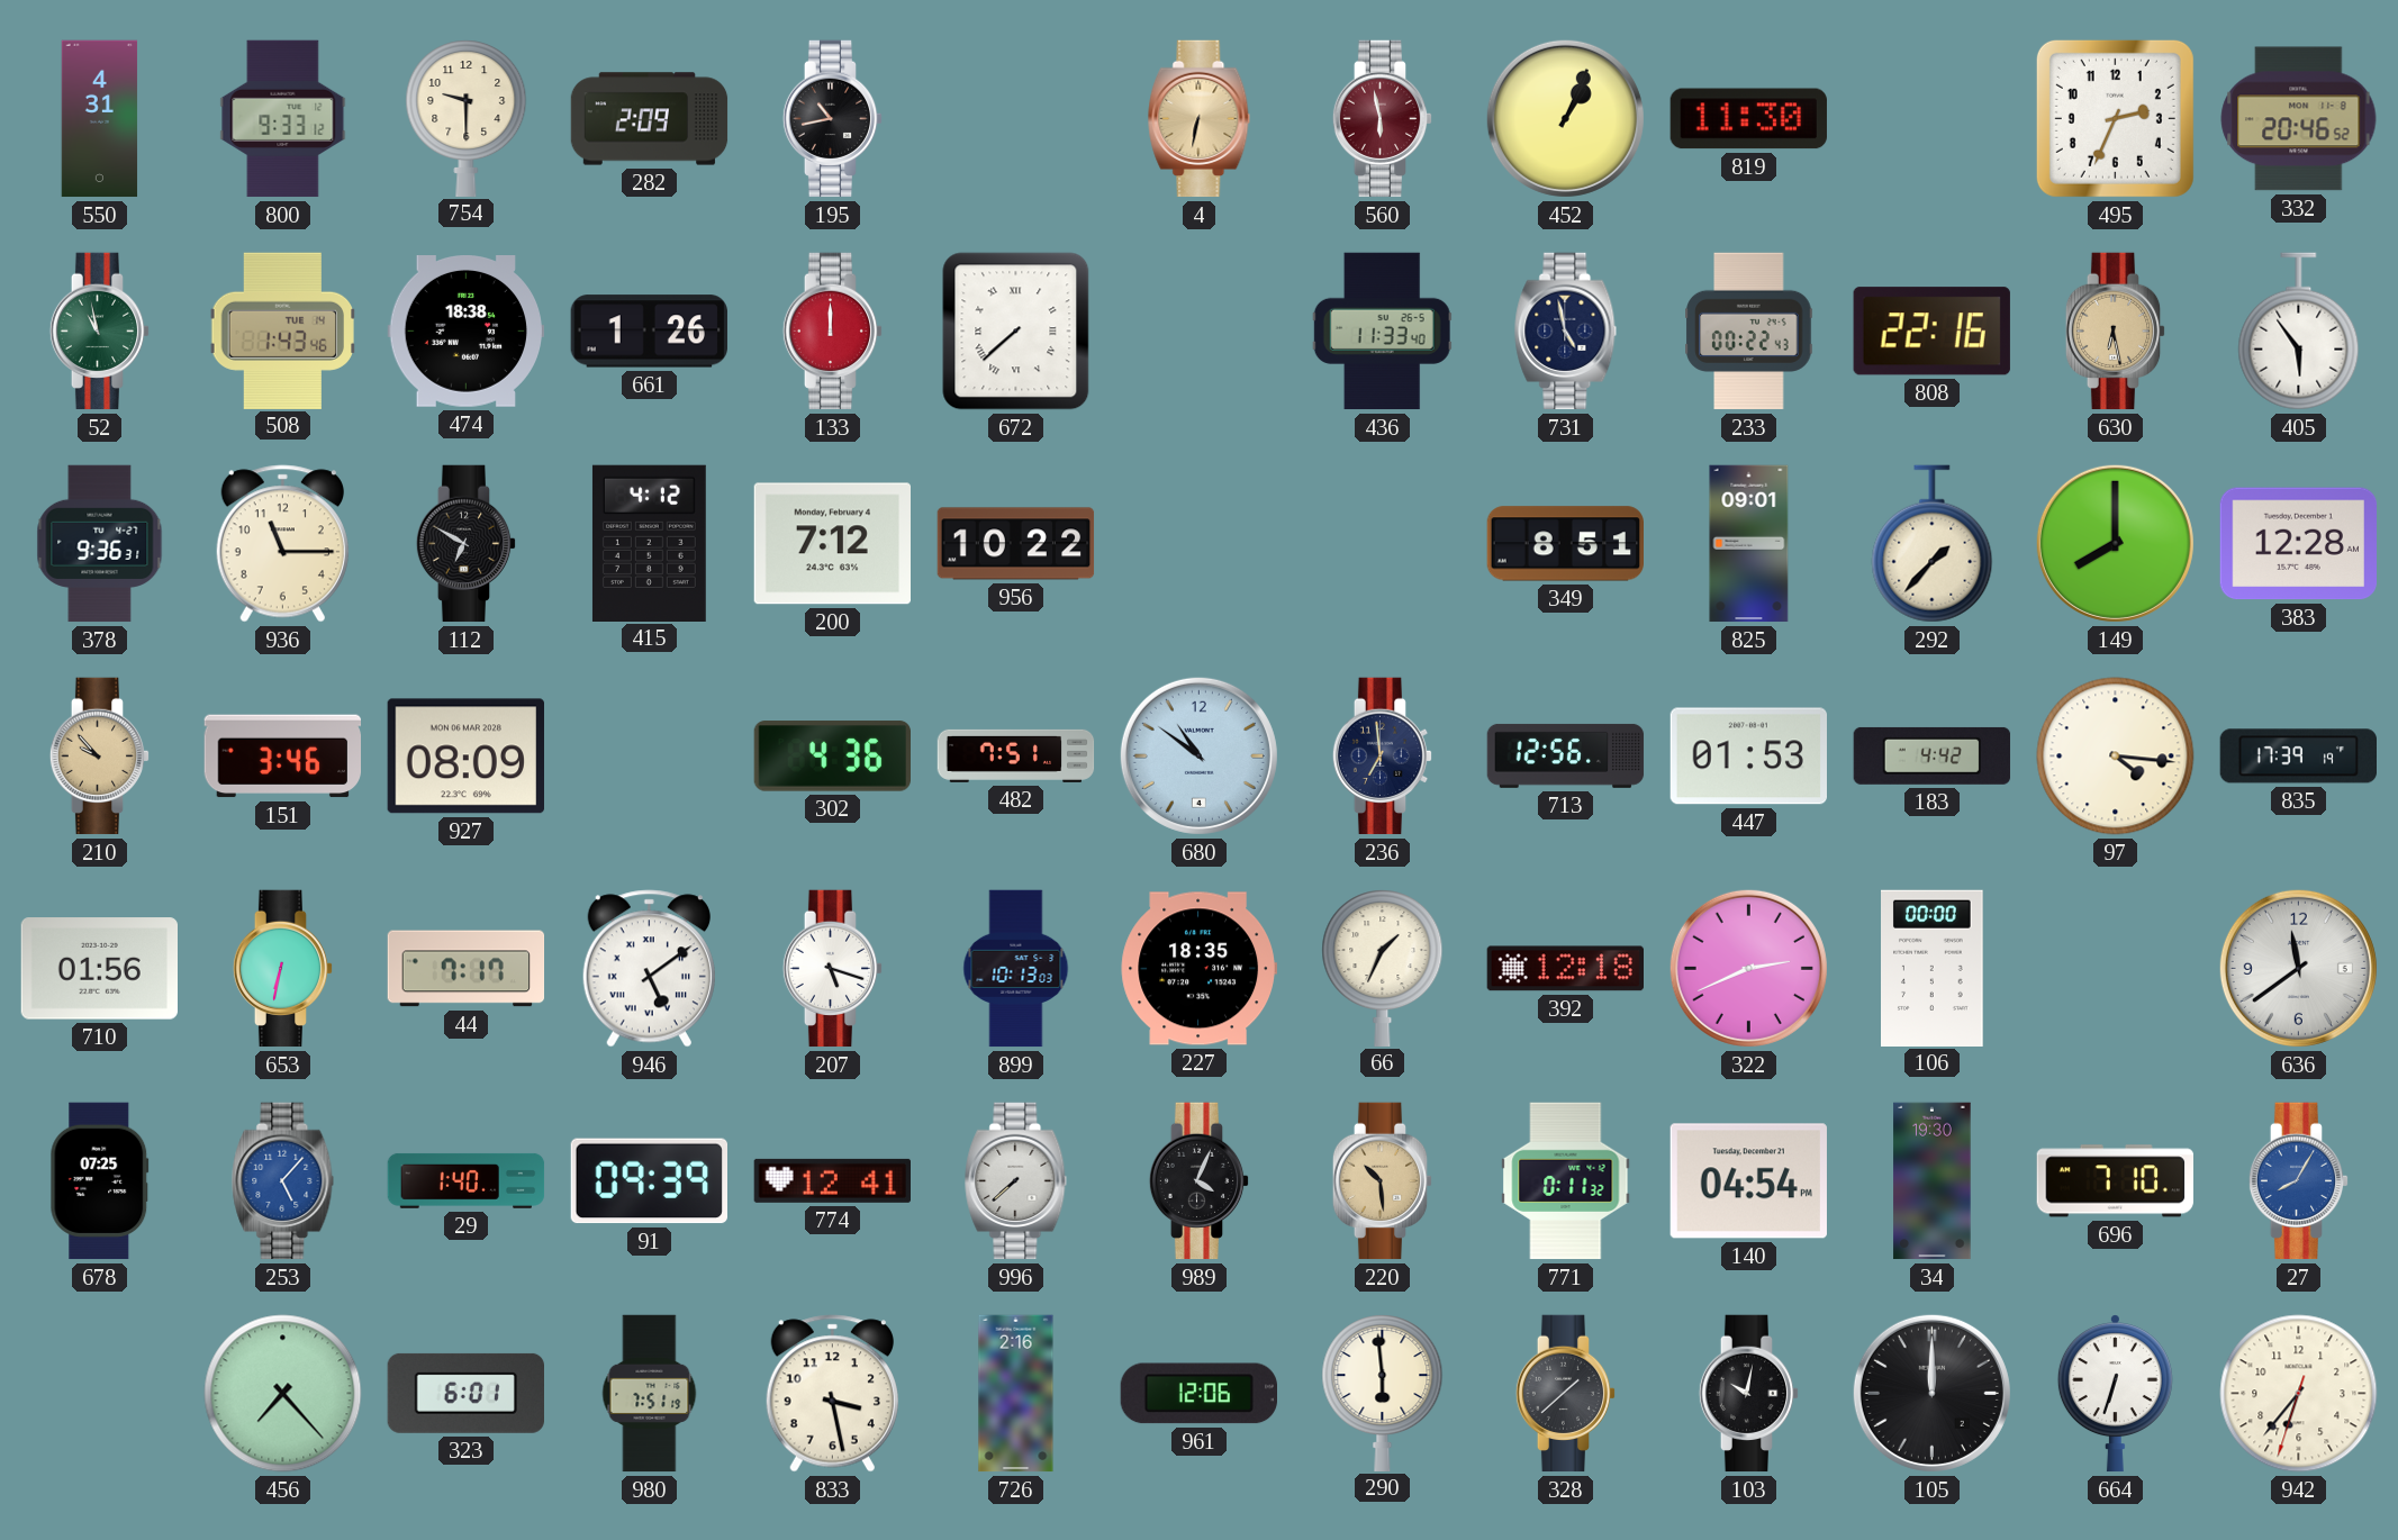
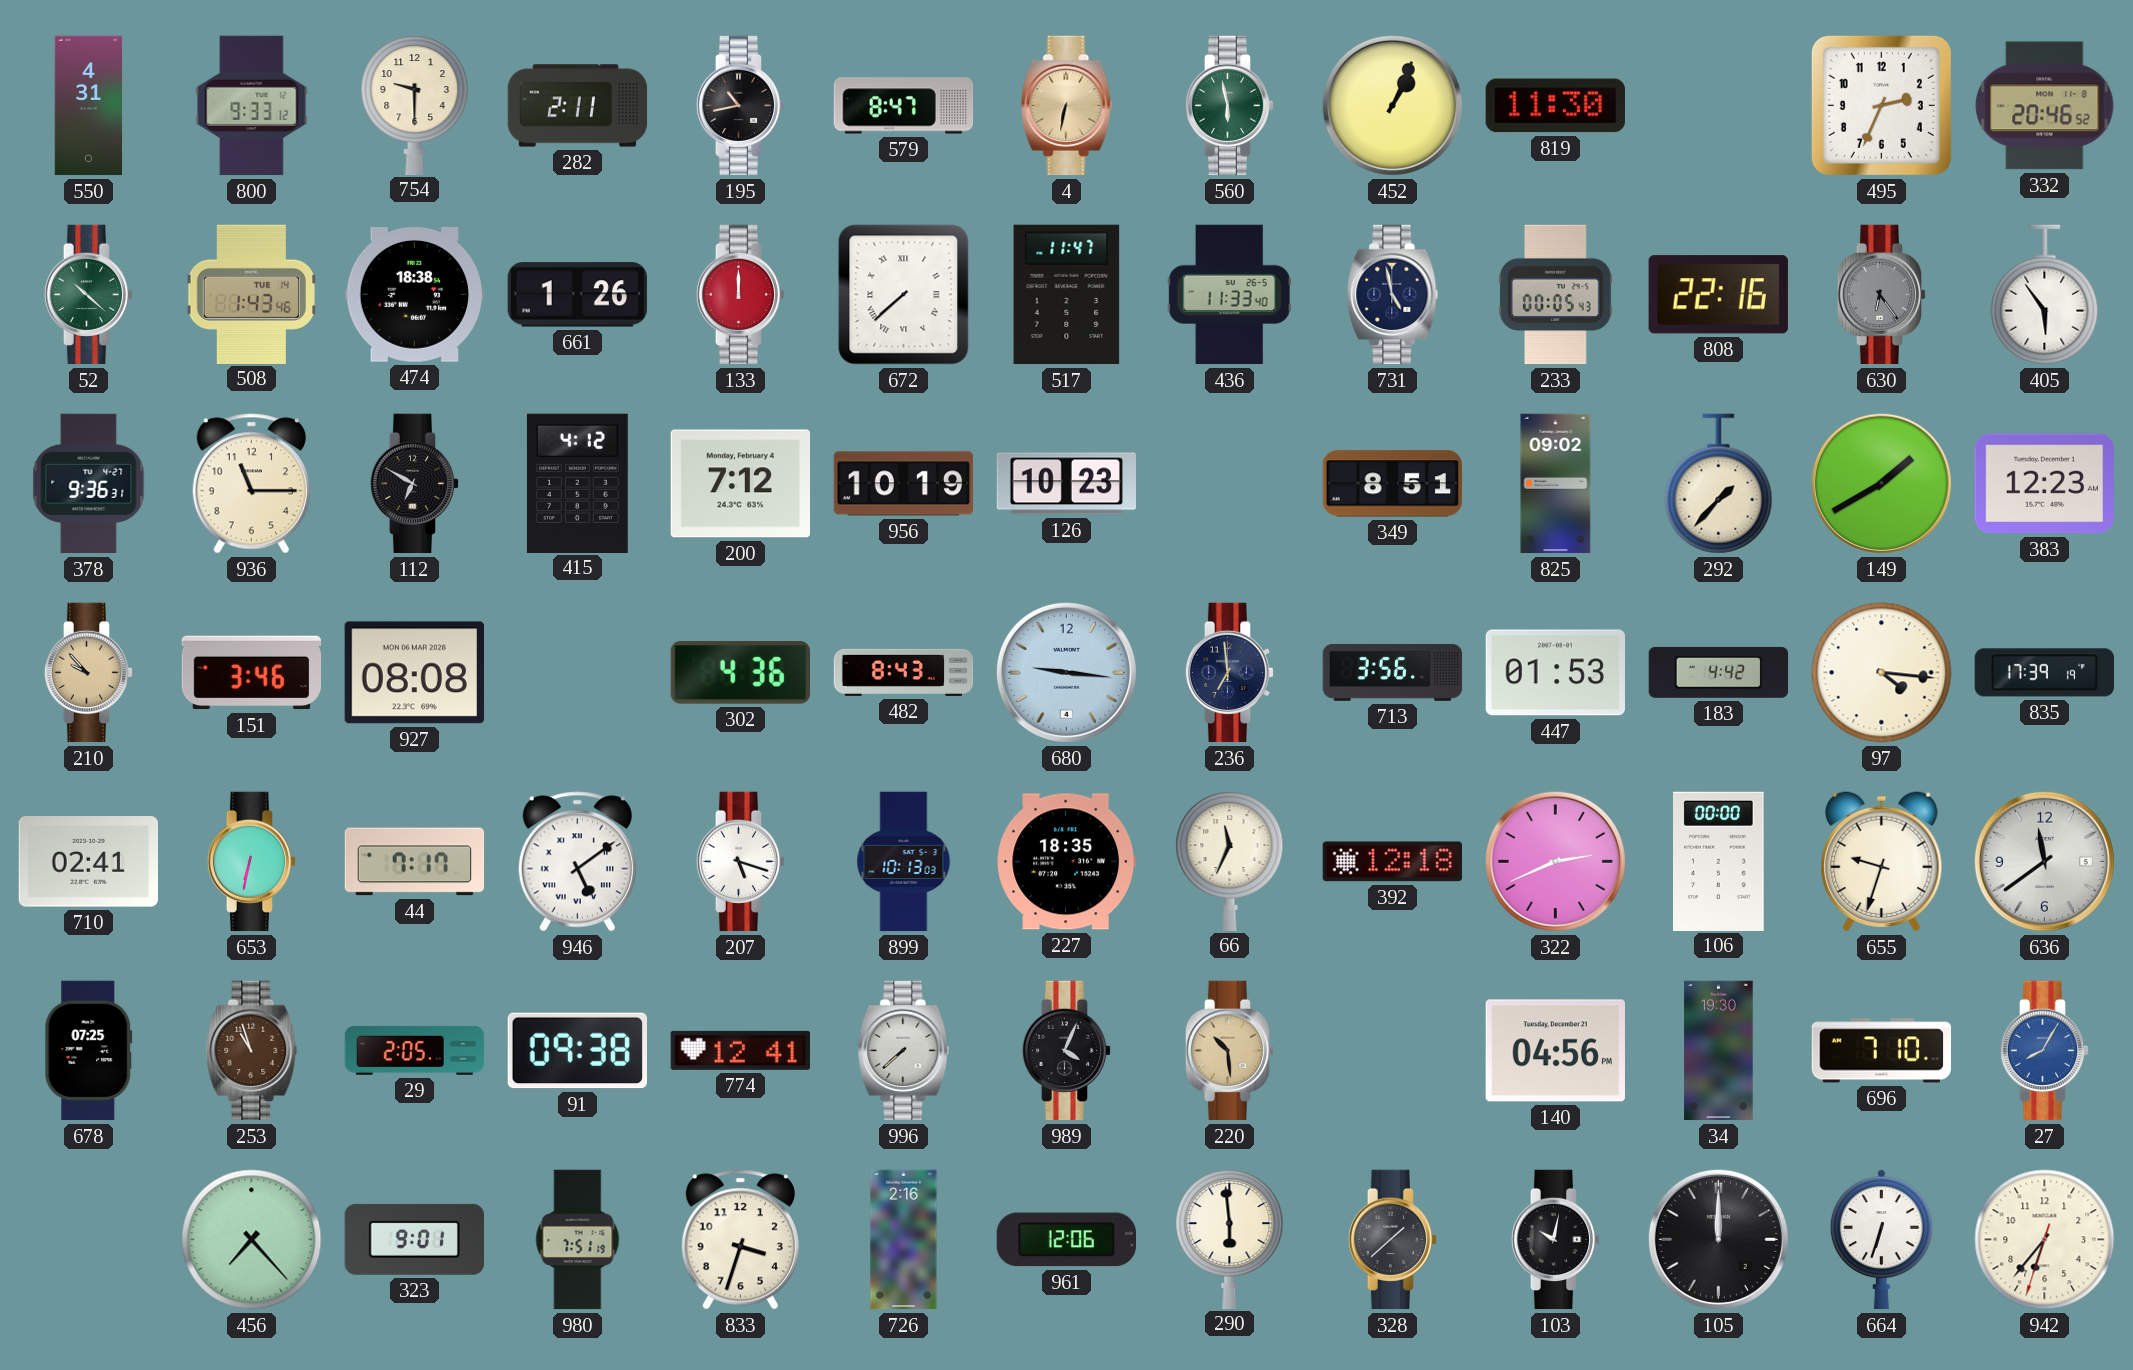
282: 2:09 -> 2:11 (578, 106)
579: none -> 8:47 (904, 106)
560 dial: burgundy -> green (1230, 106)
52: 10:58 -> 10:22 (89, 295)
517: none -> 11:47 (1067, 295)
233: 00:22 -> 00:05 (1556, 295)
630: 6:28 -> 6:24 (1882, 295)
630 dial: champagne -> grey (1882, 295)
956: 10:22 -> 10:19 (904, 484)
126: none -> 10:23 (1066, 484)
825: 09:01 -> 09:02 (1556, 484)
149: 8:00 -> 1:40 (1881, 483)
383: 12:28 -> 12:23 (2044, 484)
927: 08:09 -> 08:08 (414, 673)
482: 7:51 -> 8:43 (904, 672)
680: 10:51 -> 9:16 (1066, 672)
713: 12:56 -> 3:56 (1393, 672)
710: 01:56 -> 02:41 (88, 862)
66: 1:34 -> 11:34 (1230, 861)
655: none -> 9:33 (1882, 862)
253: 5:07 -> 10:57 (252, 1051)
253 dial: blue -> brown (252, 1051)
29: 1:40 -> 2:05 (415, 1050)
91: 09:39 -> 09:38 (577, 1051)
771: 0:11 -> none (1566, 1181)
140: 04:54 -> 04:56 (1555, 1051)
323: 6:01 -> 9:01 (414, 1239)
833: 3:28 -> 3:33 (740, 1240)
